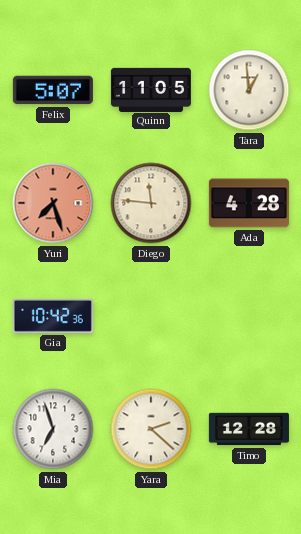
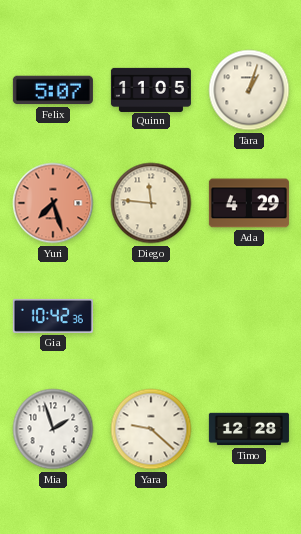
Tara: 12:59 -> 1:03 (249, 90)
Ada: 4:28 -> 4:29 (249, 203)
Mia: 6:57 -> 1:57 (53, 429)
Yara: 2:22 -> 9:22 (151, 429)
